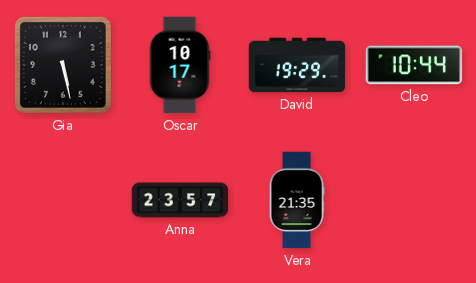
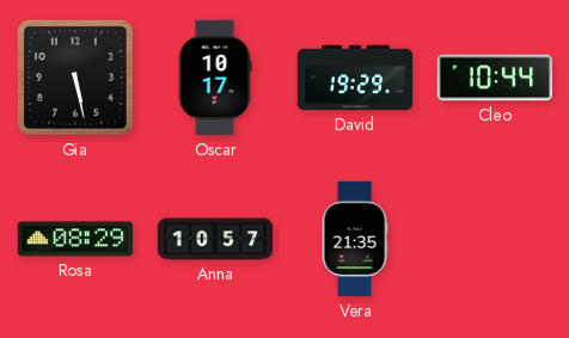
Rosa: none -> 08:29 (75, 239)
Anna: 23:57 -> 10:57 (215, 239)
